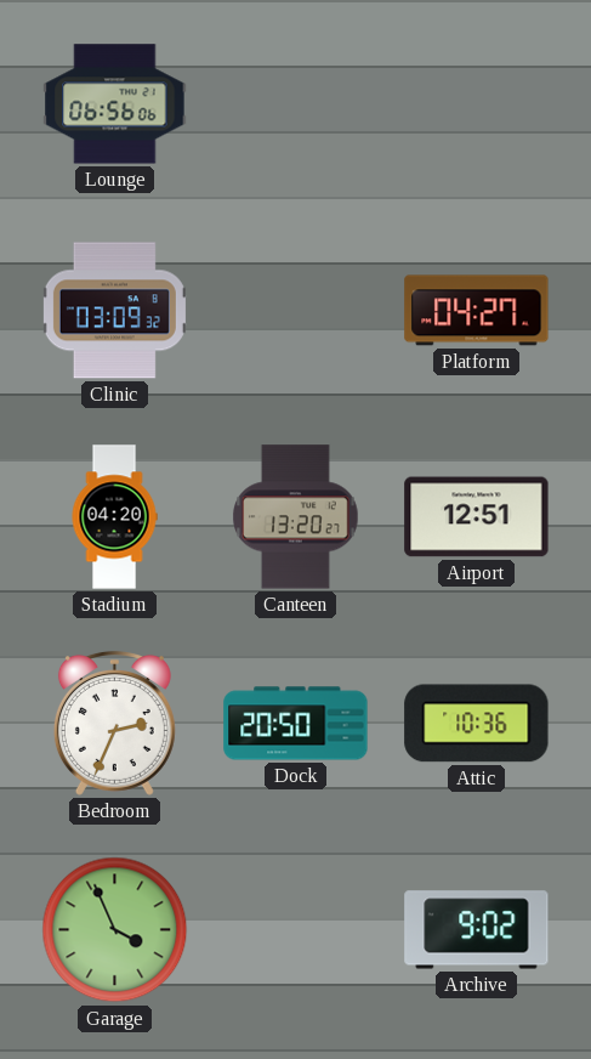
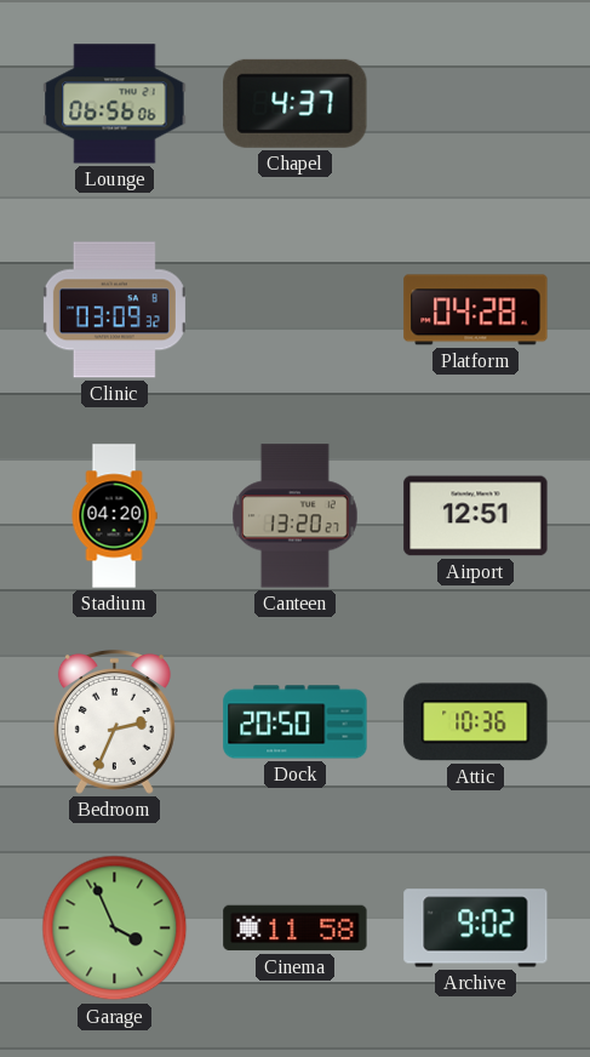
Chapel: none -> 4:37 (296, 103)
Platform: 04:27 -> 04:28 (476, 310)
Cinema: none -> 11:58 (296, 929)
